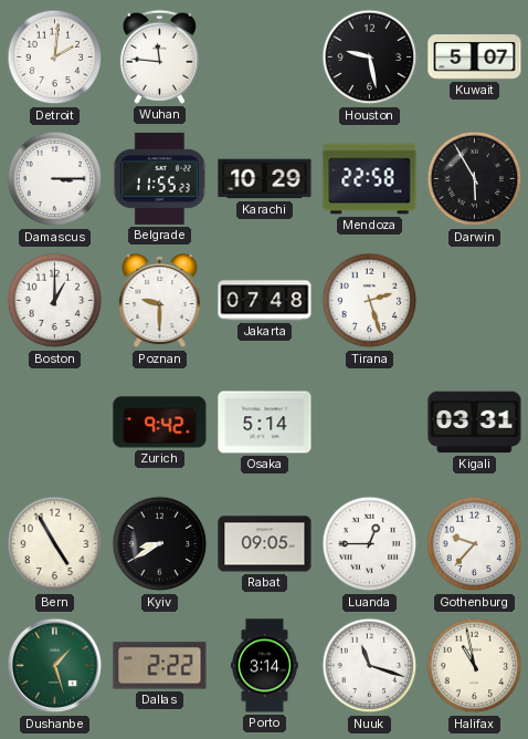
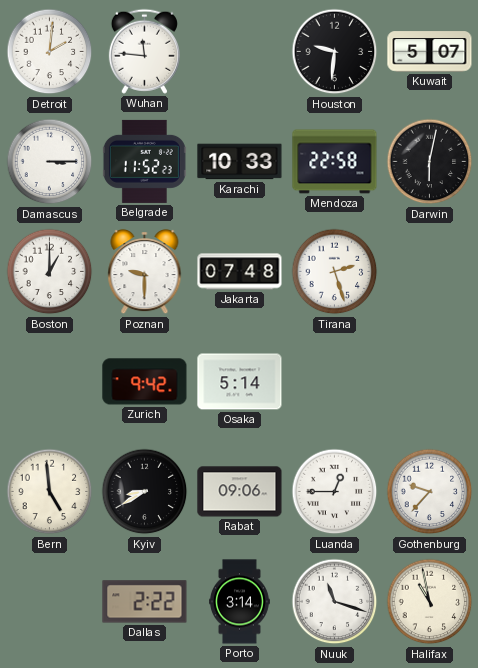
Houston: 9:28 -> 9:31 (335, 52)
Belgrade: 11:55 -> 11:52 (144, 161)
Karachi: 10:29 -> 10:33 (240, 162)
Darwin: 5:55 -> 6:02 (430, 162)
Kigali: 03:31 -> none (475, 423)
Bern: 4:55 -> 4:59 (50, 492)
Rabat: 09:05 -> 09:06 (240, 492)
Dushanbe: 1:27 -> none (55, 666)
